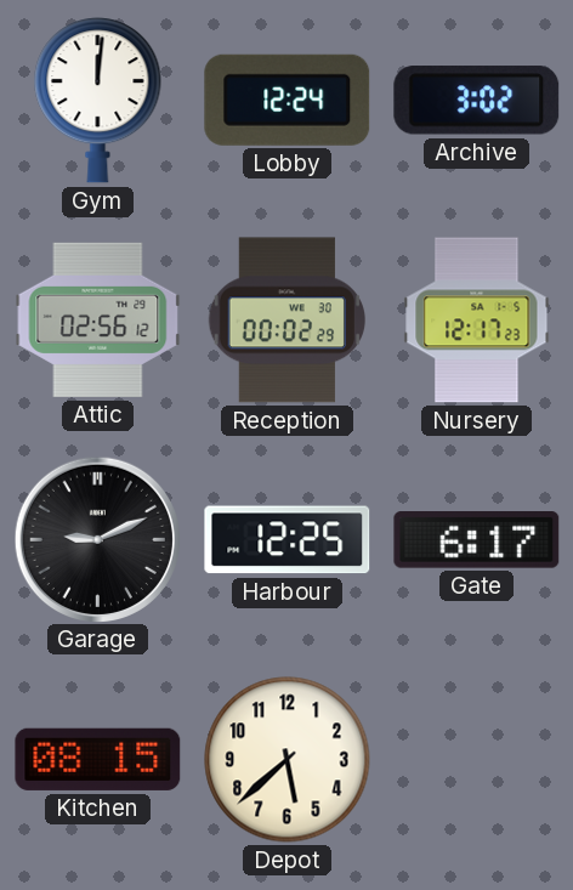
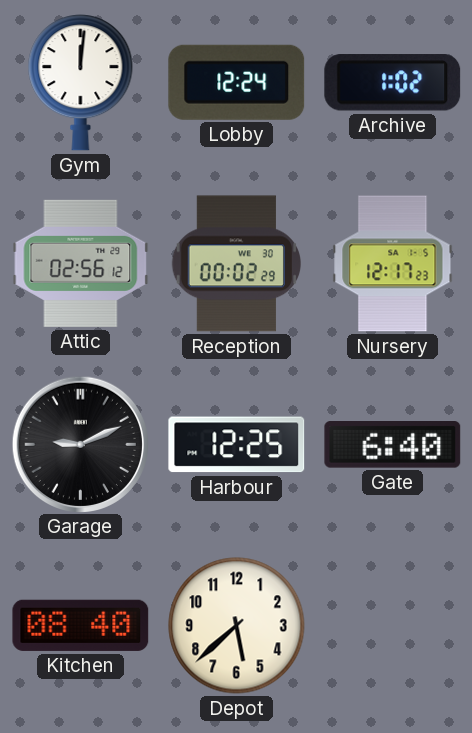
Archive: 3:02 -> 1:02 (393, 83)
Gate: 6:17 -> 6:40 (393, 445)
Kitchen: 08:15 -> 08:40 (81, 625)
